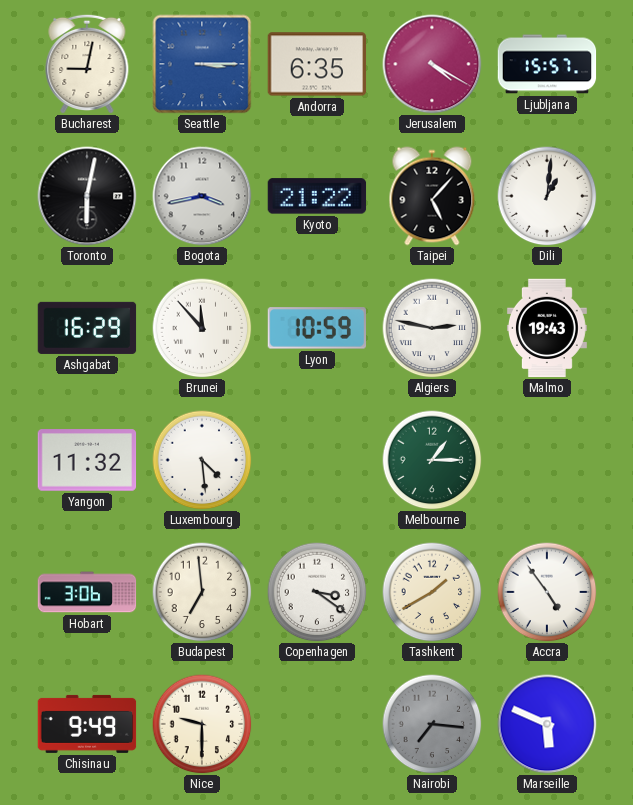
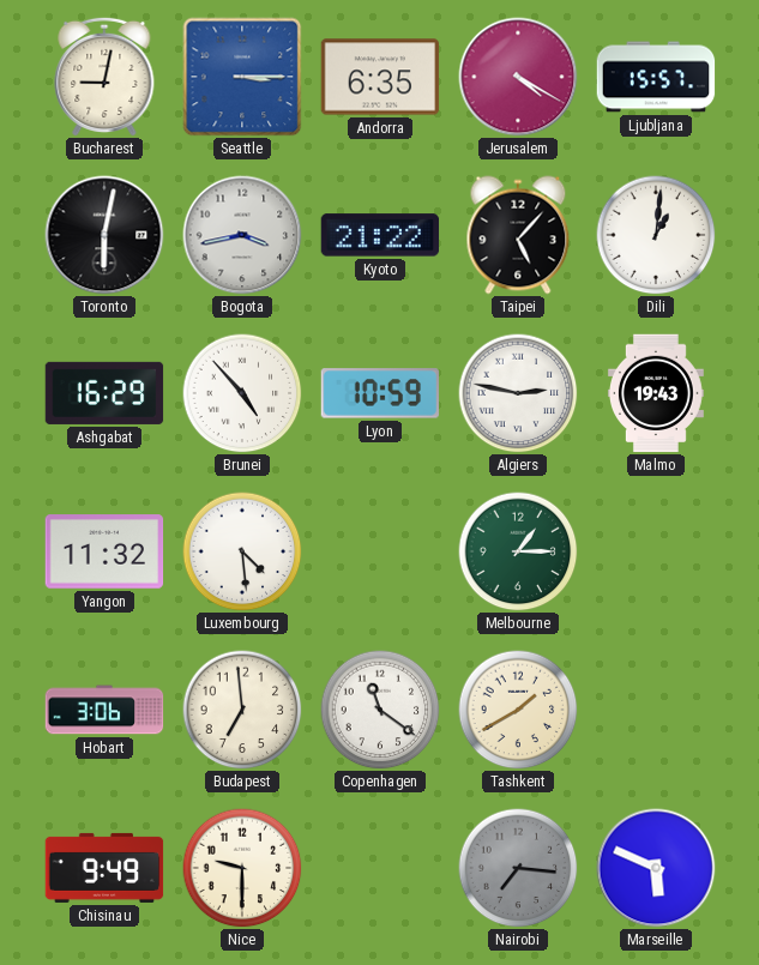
Brunei: 11:53 -> 4:53 (242, 393)
Copenhagen: 3:21 -> 11:21 (380, 710)
Accra: 4:54 -> none (547, 592)
